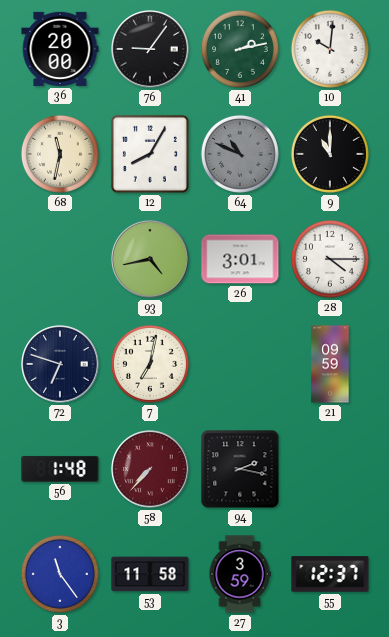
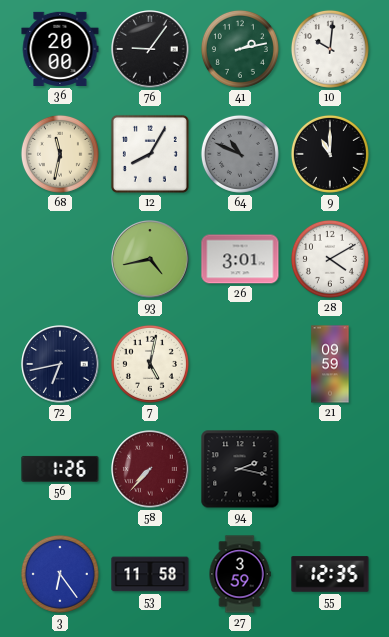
28: 4:15 -> 4:10 (330, 259)
72: 6:48 -> 6:43 (60, 364)
7: 7:02 -> 5:02 (150, 364)
56: 1:48 -> 1:26 (60, 469)
3: 11:24 -> 6:24 (60, 574)
55: 12:37 -> 12:35 (330, 574)
